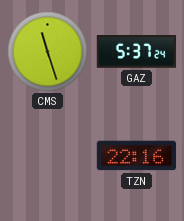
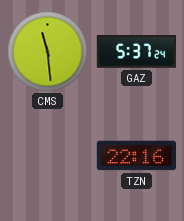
CMS: 11:27 -> 11:29 (48, 52)
